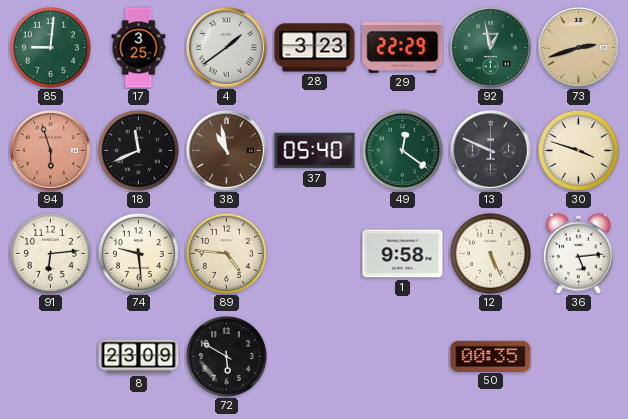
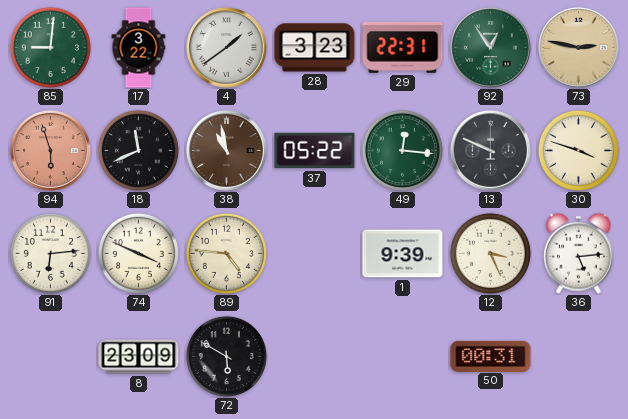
17: 3:25 -> 3:22 (139, 48)
29: 22:29 -> 22:31 (403, 47)
92: 12:58 -> 12:54 (491, 48)
73: 2:42 -> 2:47 (579, 48)
37: 05:40 -> 05:22 (315, 151)
49: 12:21 -> 12:16 (402, 150)
74: 9:29 -> 3:49 (138, 253)
1: 9:58 -> 9:39 (403, 254)
12: 5:26 -> 3:26 (490, 253)
50: 00:35 -> 00:31 (491, 356)
